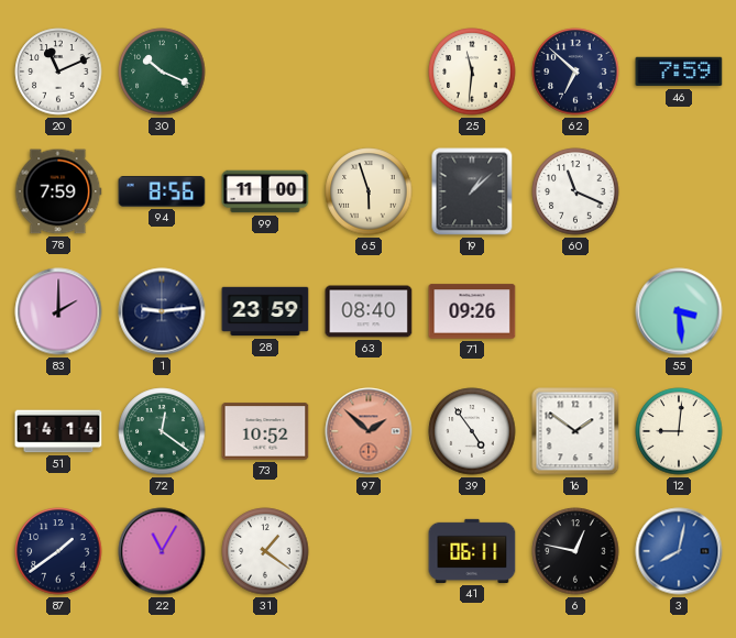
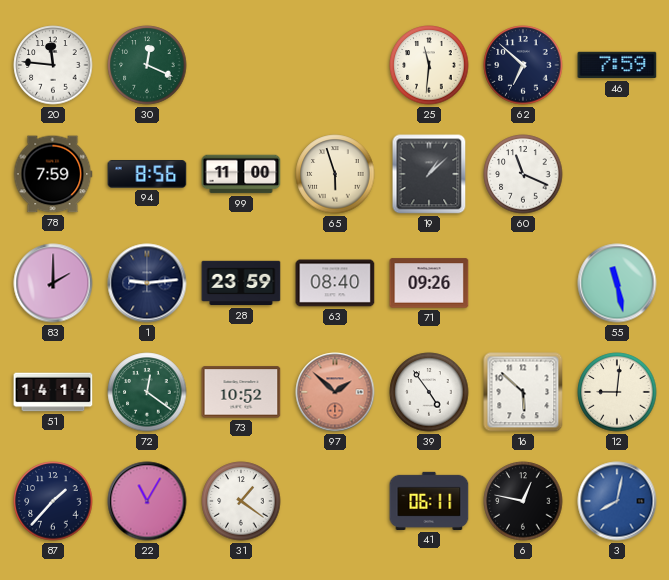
20: 11:11 -> 11:46 (53, 65)
30: 10:19 -> 12:19 (147, 65)
55: 3:29 -> 11:28 (617, 283)
16: 1:51 -> 5:52 (523, 392)
87: 1:39 -> 1:37 (53, 501)
